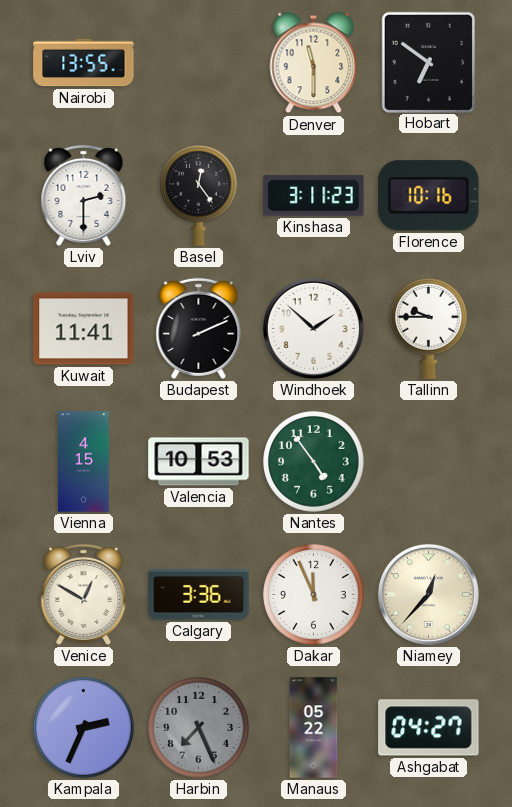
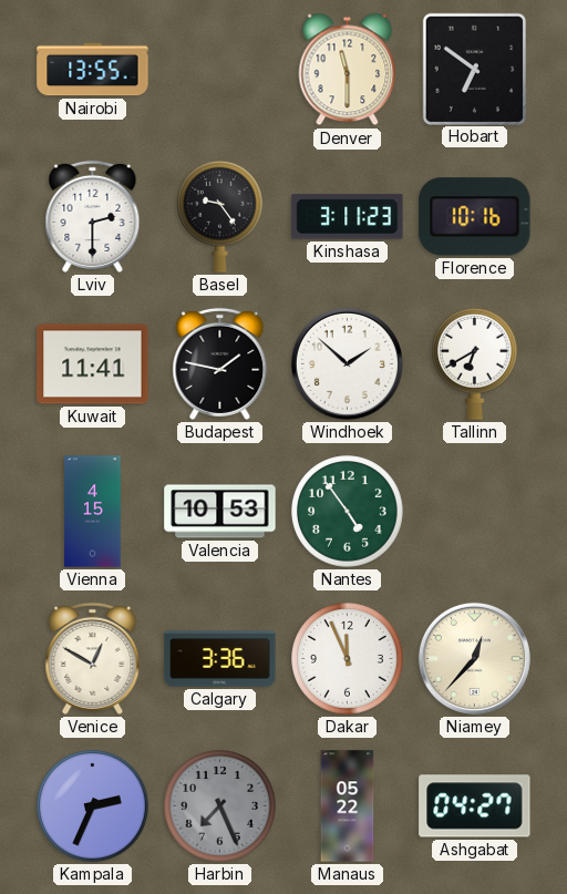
Basel: 12:24 -> 9:24 (220, 216)
Budapest: 2:11 -> 1:47 (220, 363)
Tallinn: 9:45 -> 6:40 (475, 363)
